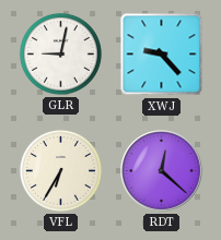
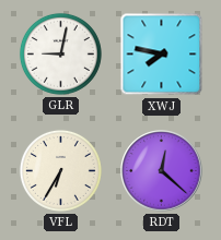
XWJ: 9:23 -> 7:47 (162, 55)
